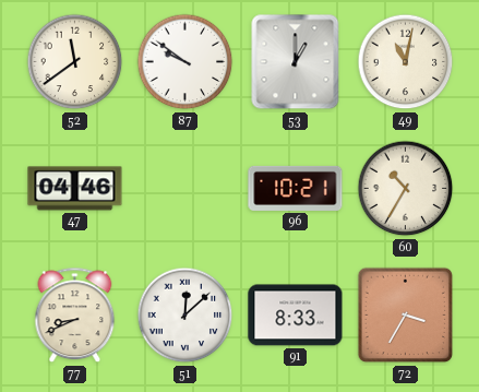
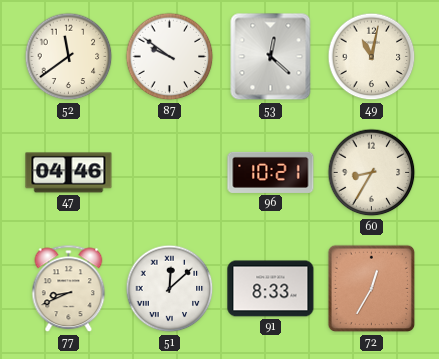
53: 1:00 -> 12:22 (271, 57)
60: 10:35 -> 8:35 (372, 173)
72: 3:35 -> 12:35 (372, 289)
